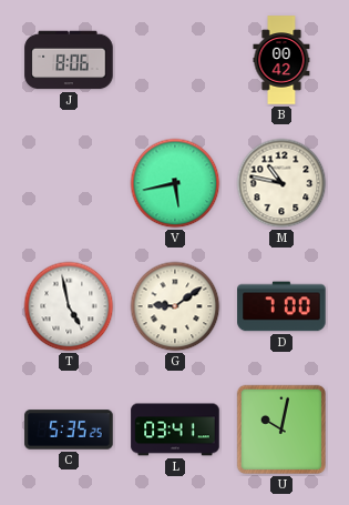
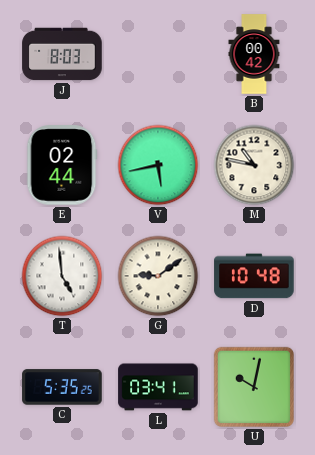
J: 8:06 -> 8:03 (62, 54)
E: none -> 02:44 (62, 165)
T: 4:58 -> 4:59 (62, 276)
D: 7:00 -> 10:48 (254, 276)
